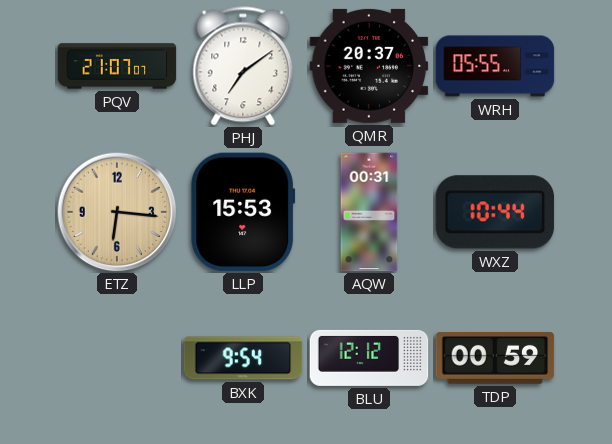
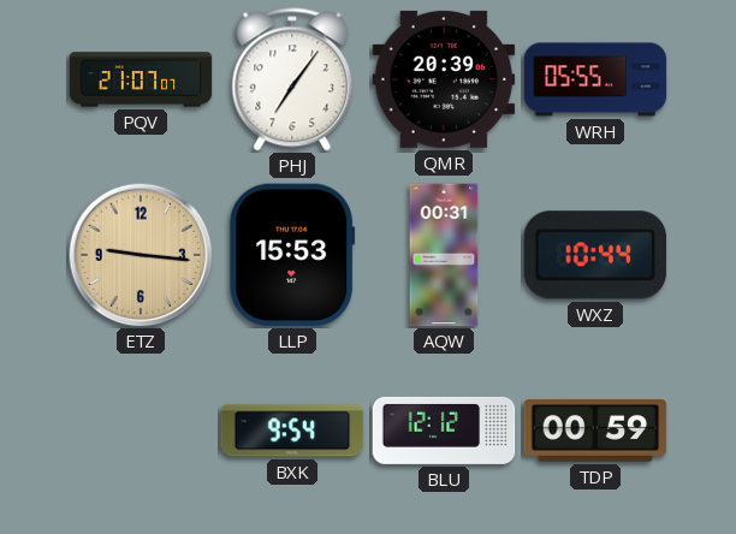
PHJ: 7:09 -> 7:06 (292, 79)
QMR: 20:37 -> 20:39 (444, 79)
ETZ: 6:16 -> 9:16 (141, 255)
